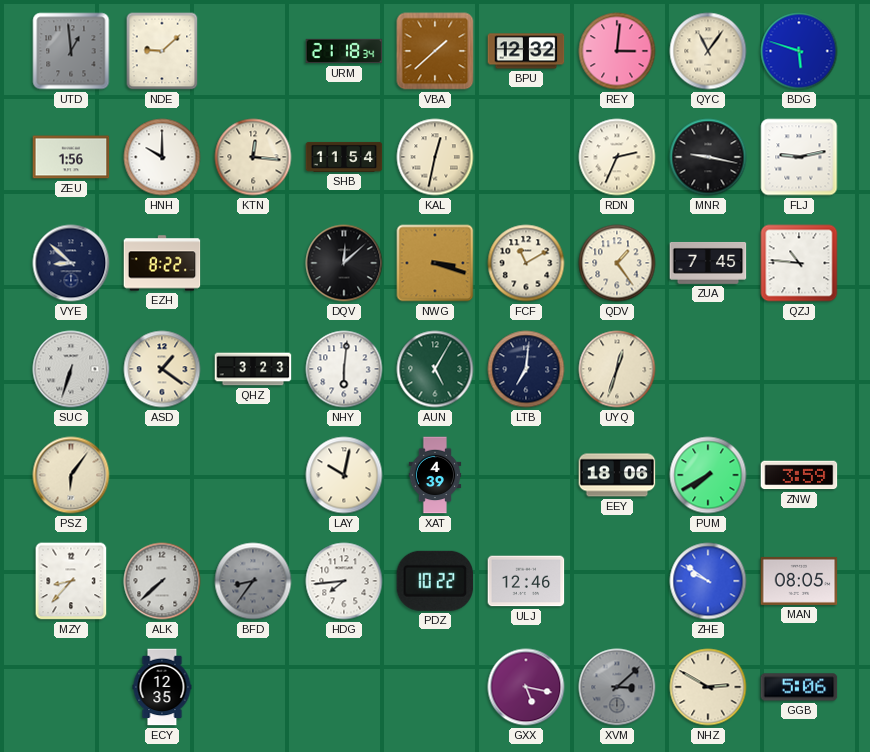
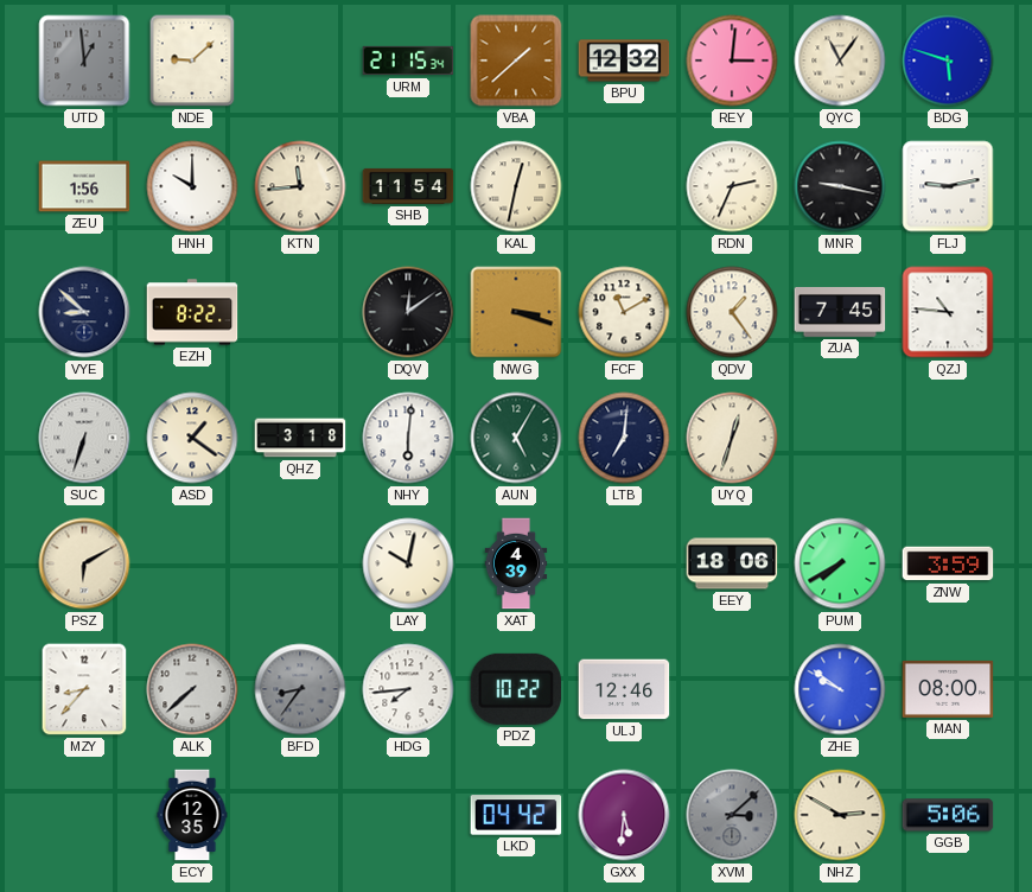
URM: 21:18 -> 21:15 (408, 60)
KTN: 12:16 -> 11:44 (300, 186)
DQV: 12:08 -> 12:09 (408, 312)
QHZ: 3:23 -> 3:18 (300, 438)
PSZ: 6:06 -> 6:10 (84, 563)
MAN: 08:05 -> 08:00 (948, 689)
LKD: none -> 04:42 (516, 815)
GXX: 5:17 -> 5:31 (624, 815)
